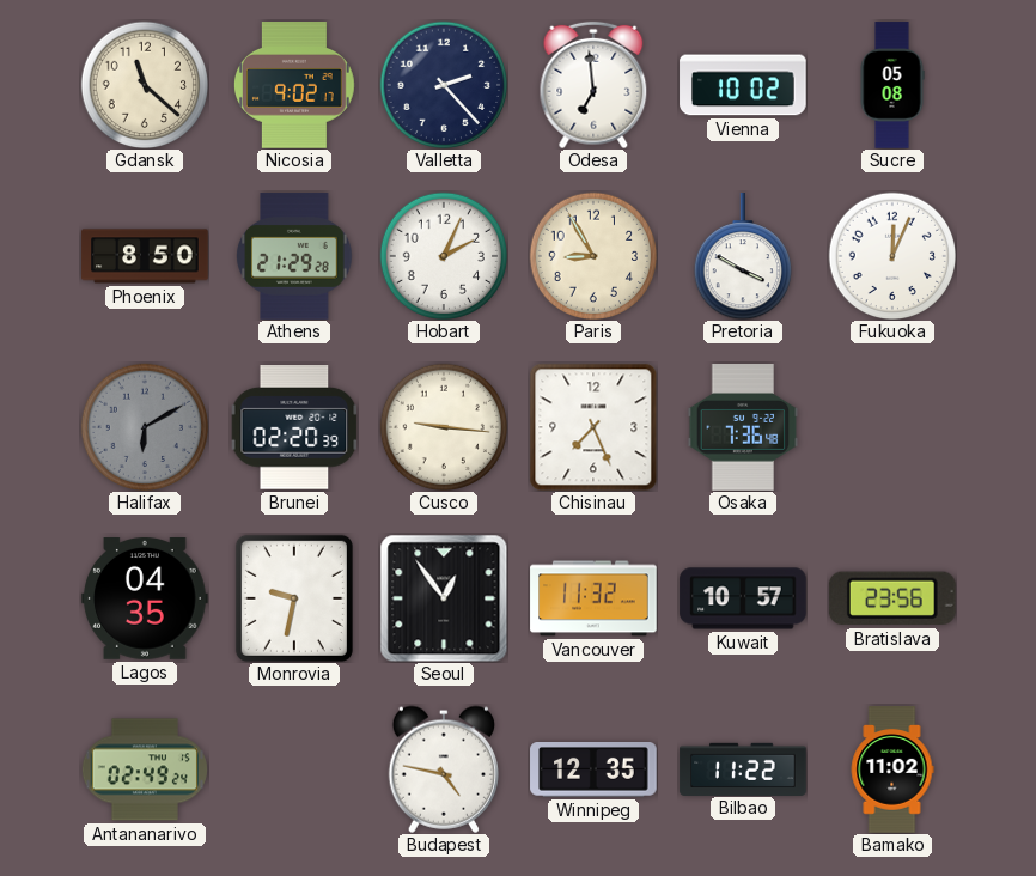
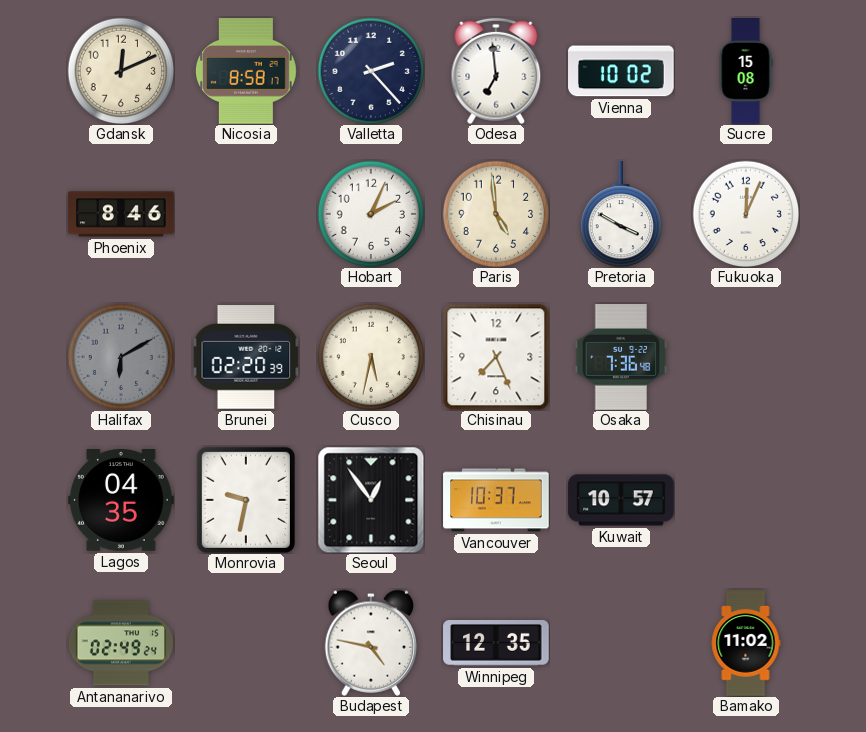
Gdansk: 11:22 -> 12:11 (121, 71)
Nicosia: 9:02 -> 8:58 (246, 71)
Sucre: 05:08 -> 15:08 (746, 71)
Phoenix: 8:50 -> 8:46 (121, 214)
Athens: 21:29 -> none (294, 256)
Paris: 8:55 -> 4:59 (496, 214)
Cusco: 9:16 -> 5:32 (371, 357)
Vancouver: 11:32 -> 10:37 (496, 500)
Bratislava: 23:56 -> none (892, 598)
Bilbao: 11:22 -> none (743, 768)
